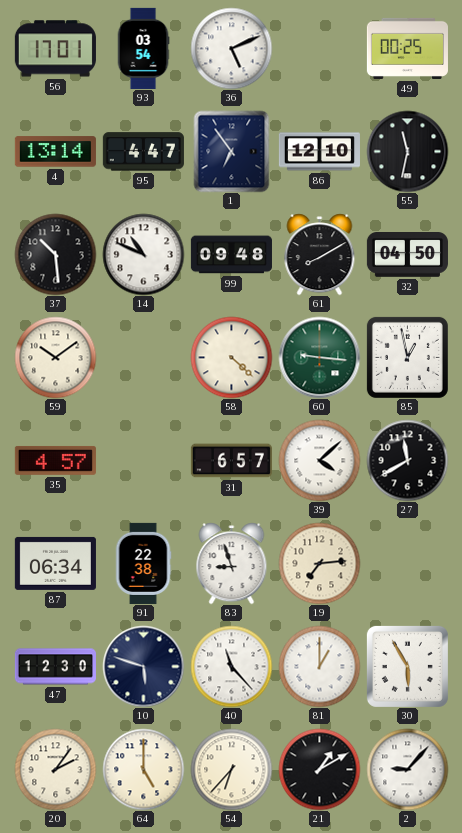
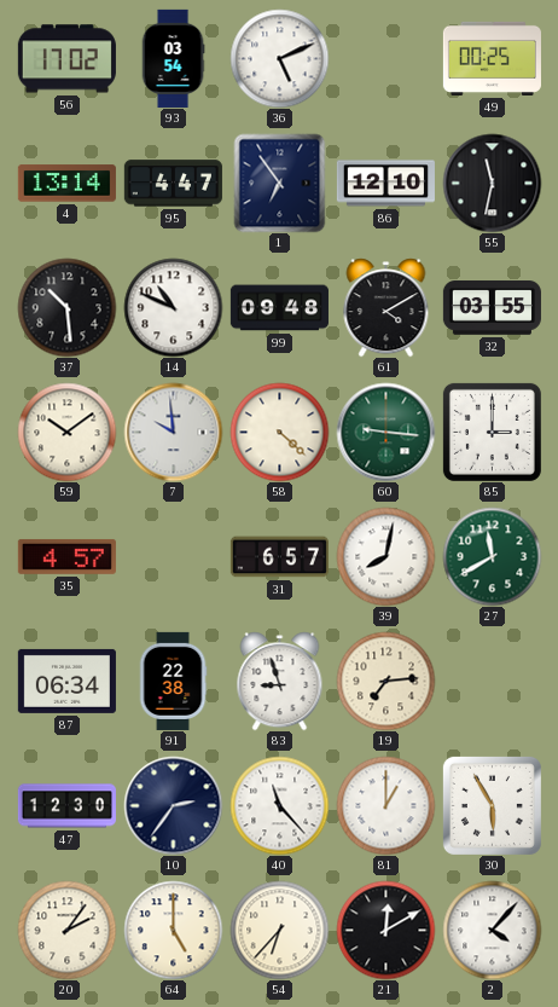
56: 17:01 -> 17:02 (66, 59)
61: 8:10 -> 4:10 (386, 307)
32: 04:50 -> 03:55 (492, 308)
7: none -> 9:59 (173, 432)
85: 12:58 -> 3:00 (492, 432)
39: 4:08 -> 8:02 (385, 556)
27 dial: black -> green (492, 556)
10: 5:48 -> 2:36 (173, 805)
21: 1:10 -> 12:10 (385, 930)
2: 9:07 -> 4:07 (492, 930)
